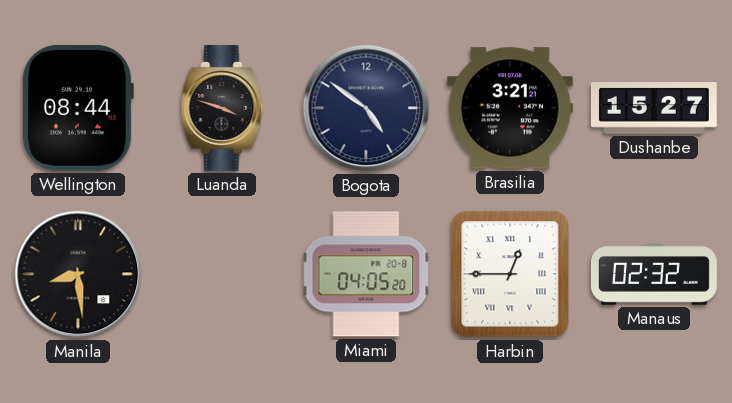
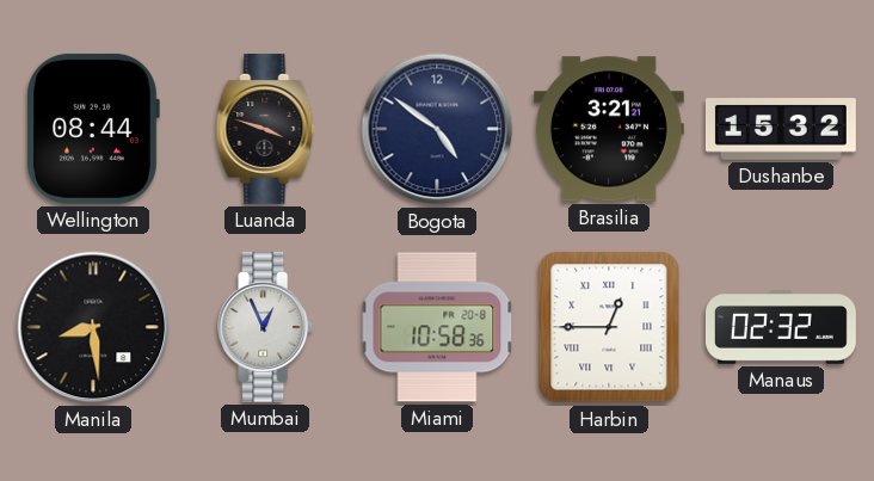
Dushanbe: 15:27 -> 15:32 (781, 129)
Mumbai: none -> 12:56 (266, 327)
Miami: 04:05 -> 10:58 (437, 327)
